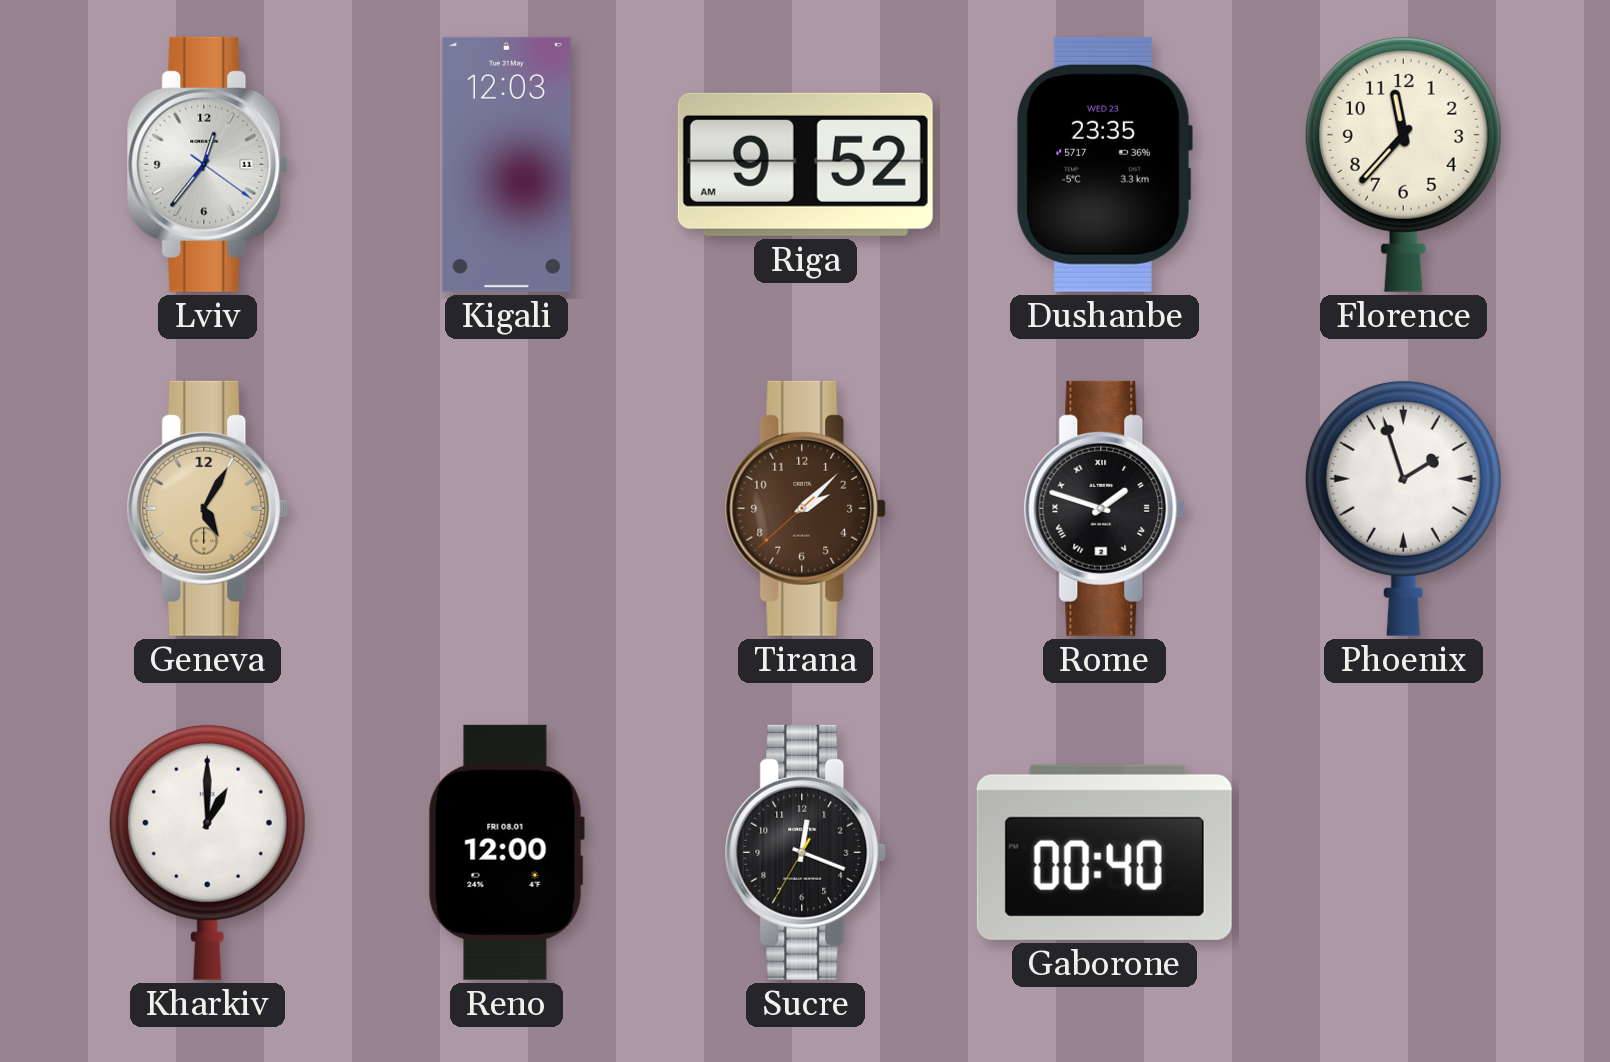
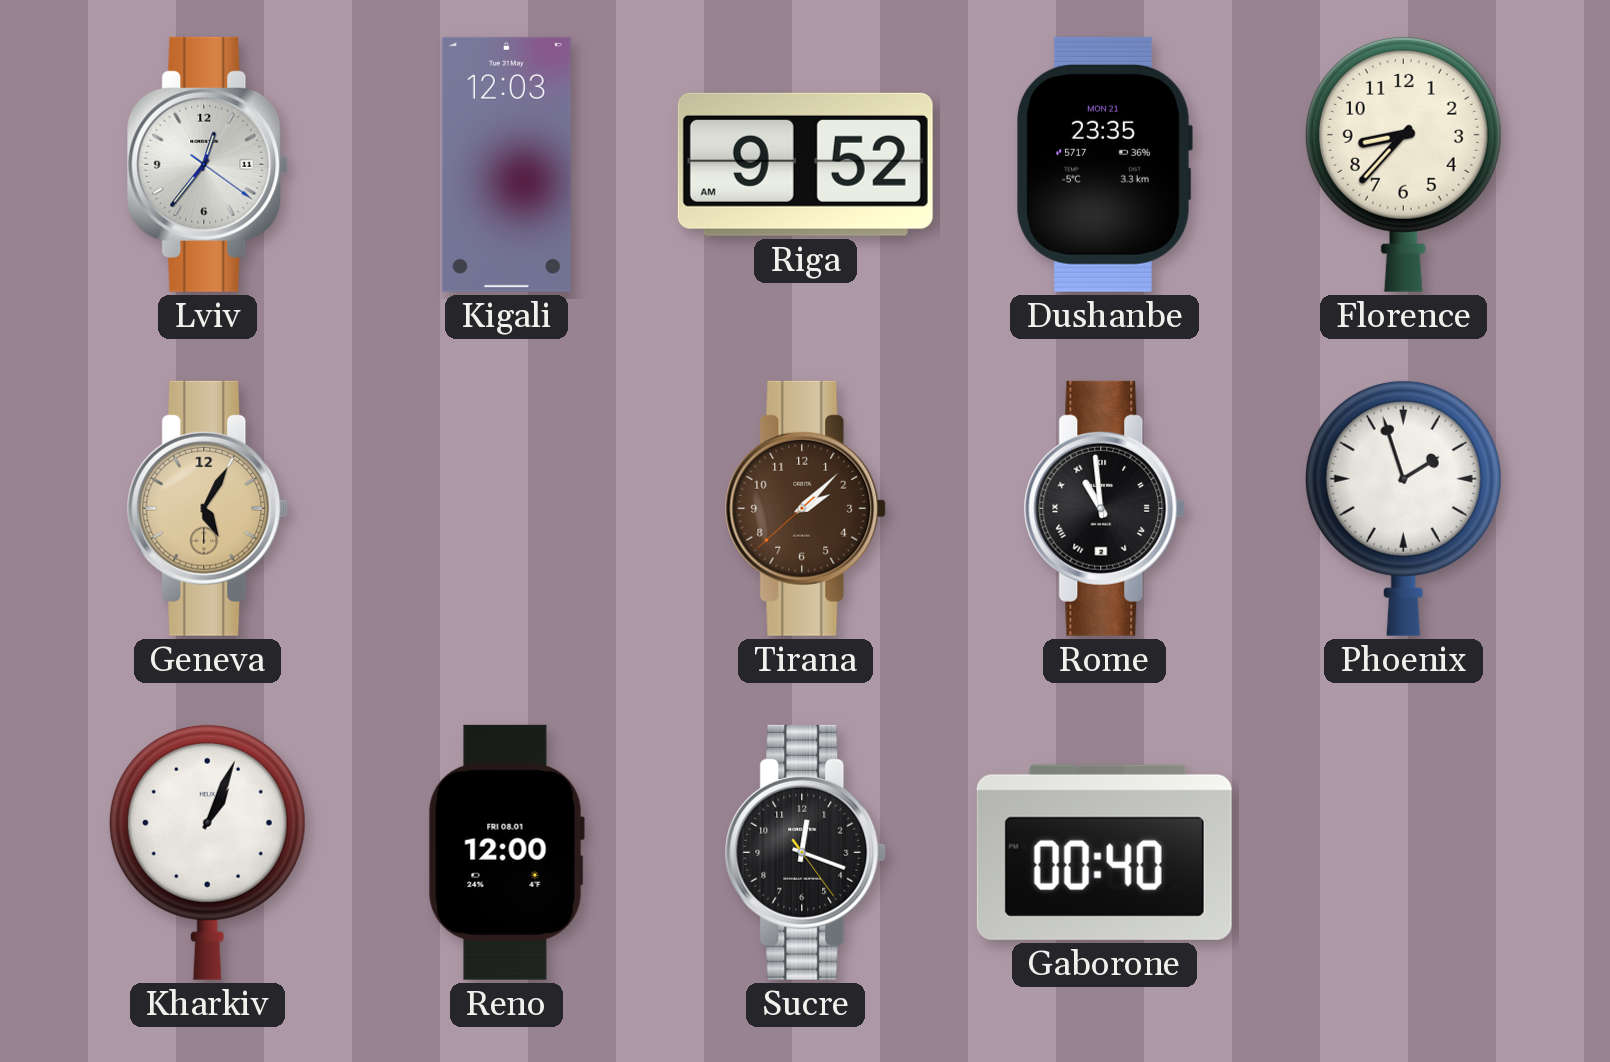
Dushanbe date: WED 23 -> MON 21 (1104, 164)
Florence: 11:37 -> 8:37 (1403, 164)
Rome: 1:48 -> 10:59 (1105, 508)
Kharkiv: 1:00 -> 1:04 (207, 852)
Sucre: 12:18:35 -> 12:18:24 (806, 852)
